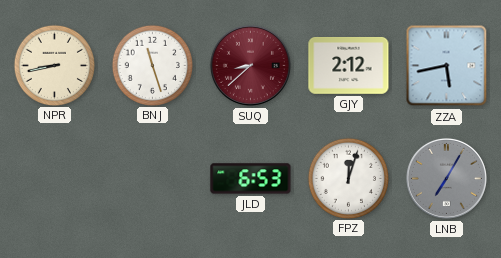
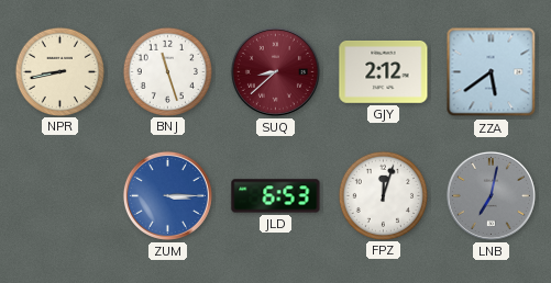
ZZA: 5:43 -> 5:39 (492, 72)
ZUM: none -> 3:15 (167, 195)
LNB: 7:05 -> 7:02 (491, 195)
